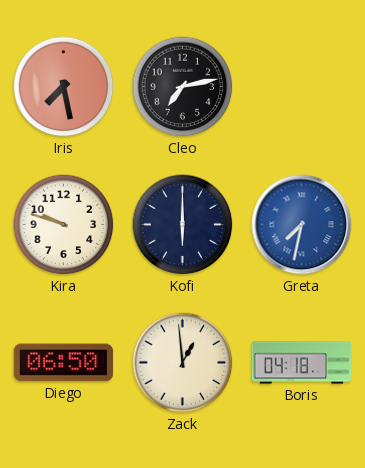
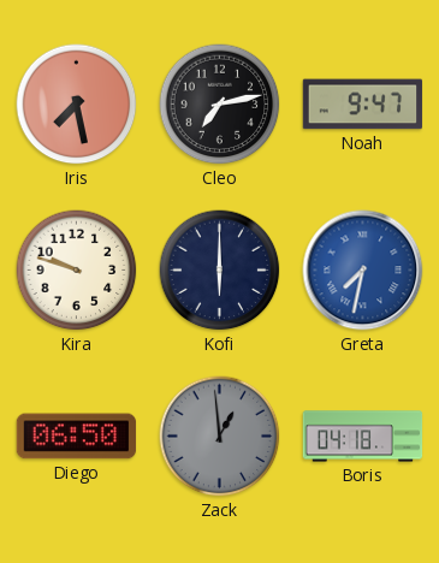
Noah: none -> 9:47 (363, 105)
Zack dial: cream -> grey (220, 437)
